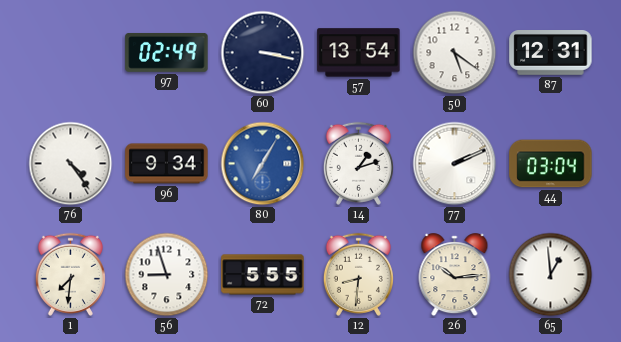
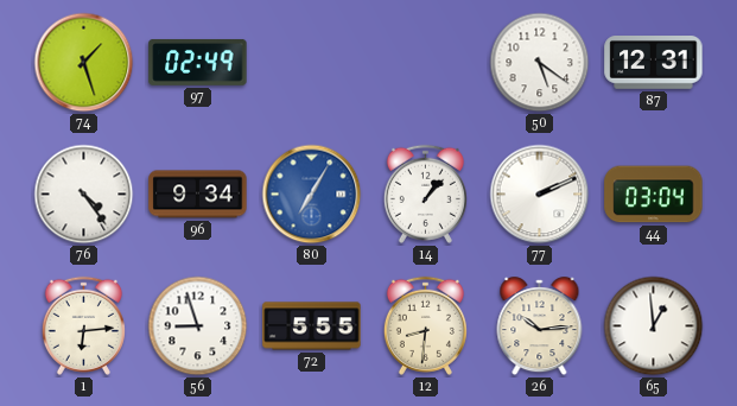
74: none -> 1:27 (84, 63)
60: 3:17 -> none (263, 53)
57: 13:54 -> none (359, 53)
14: 1:12 -> 1:07 (425, 194)
1: 7:31 -> 6:14 (83, 325)
